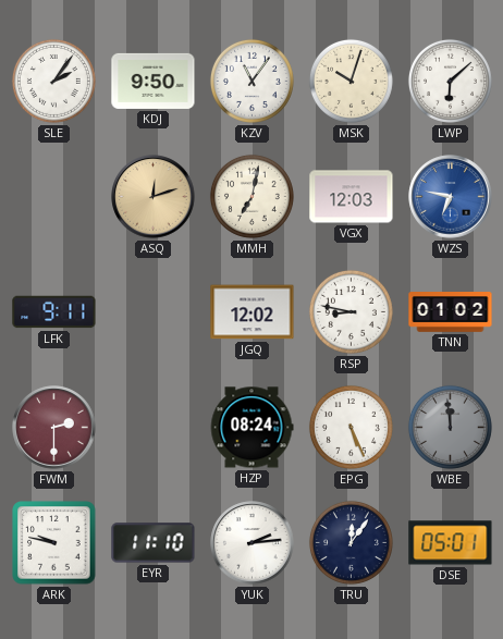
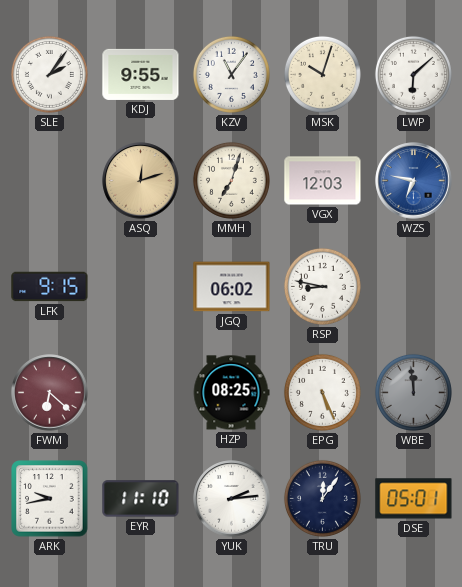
KDJ: 9:50 -> 9:55 (141, 74)
MMH: 7:02 -> 7:03 (231, 180)
LFK: 9:11 -> 9:15 (50, 287)
JGQ: 12:02 -> 06:02 (232, 287)
TNN: 01:02 -> none (451, 312)
FWM: 2:30 -> 6:22 (50, 393)
HZP: 08:24 -> 08:25 (231, 393)
ARK: 9:47 -> 9:43 (50, 499)
